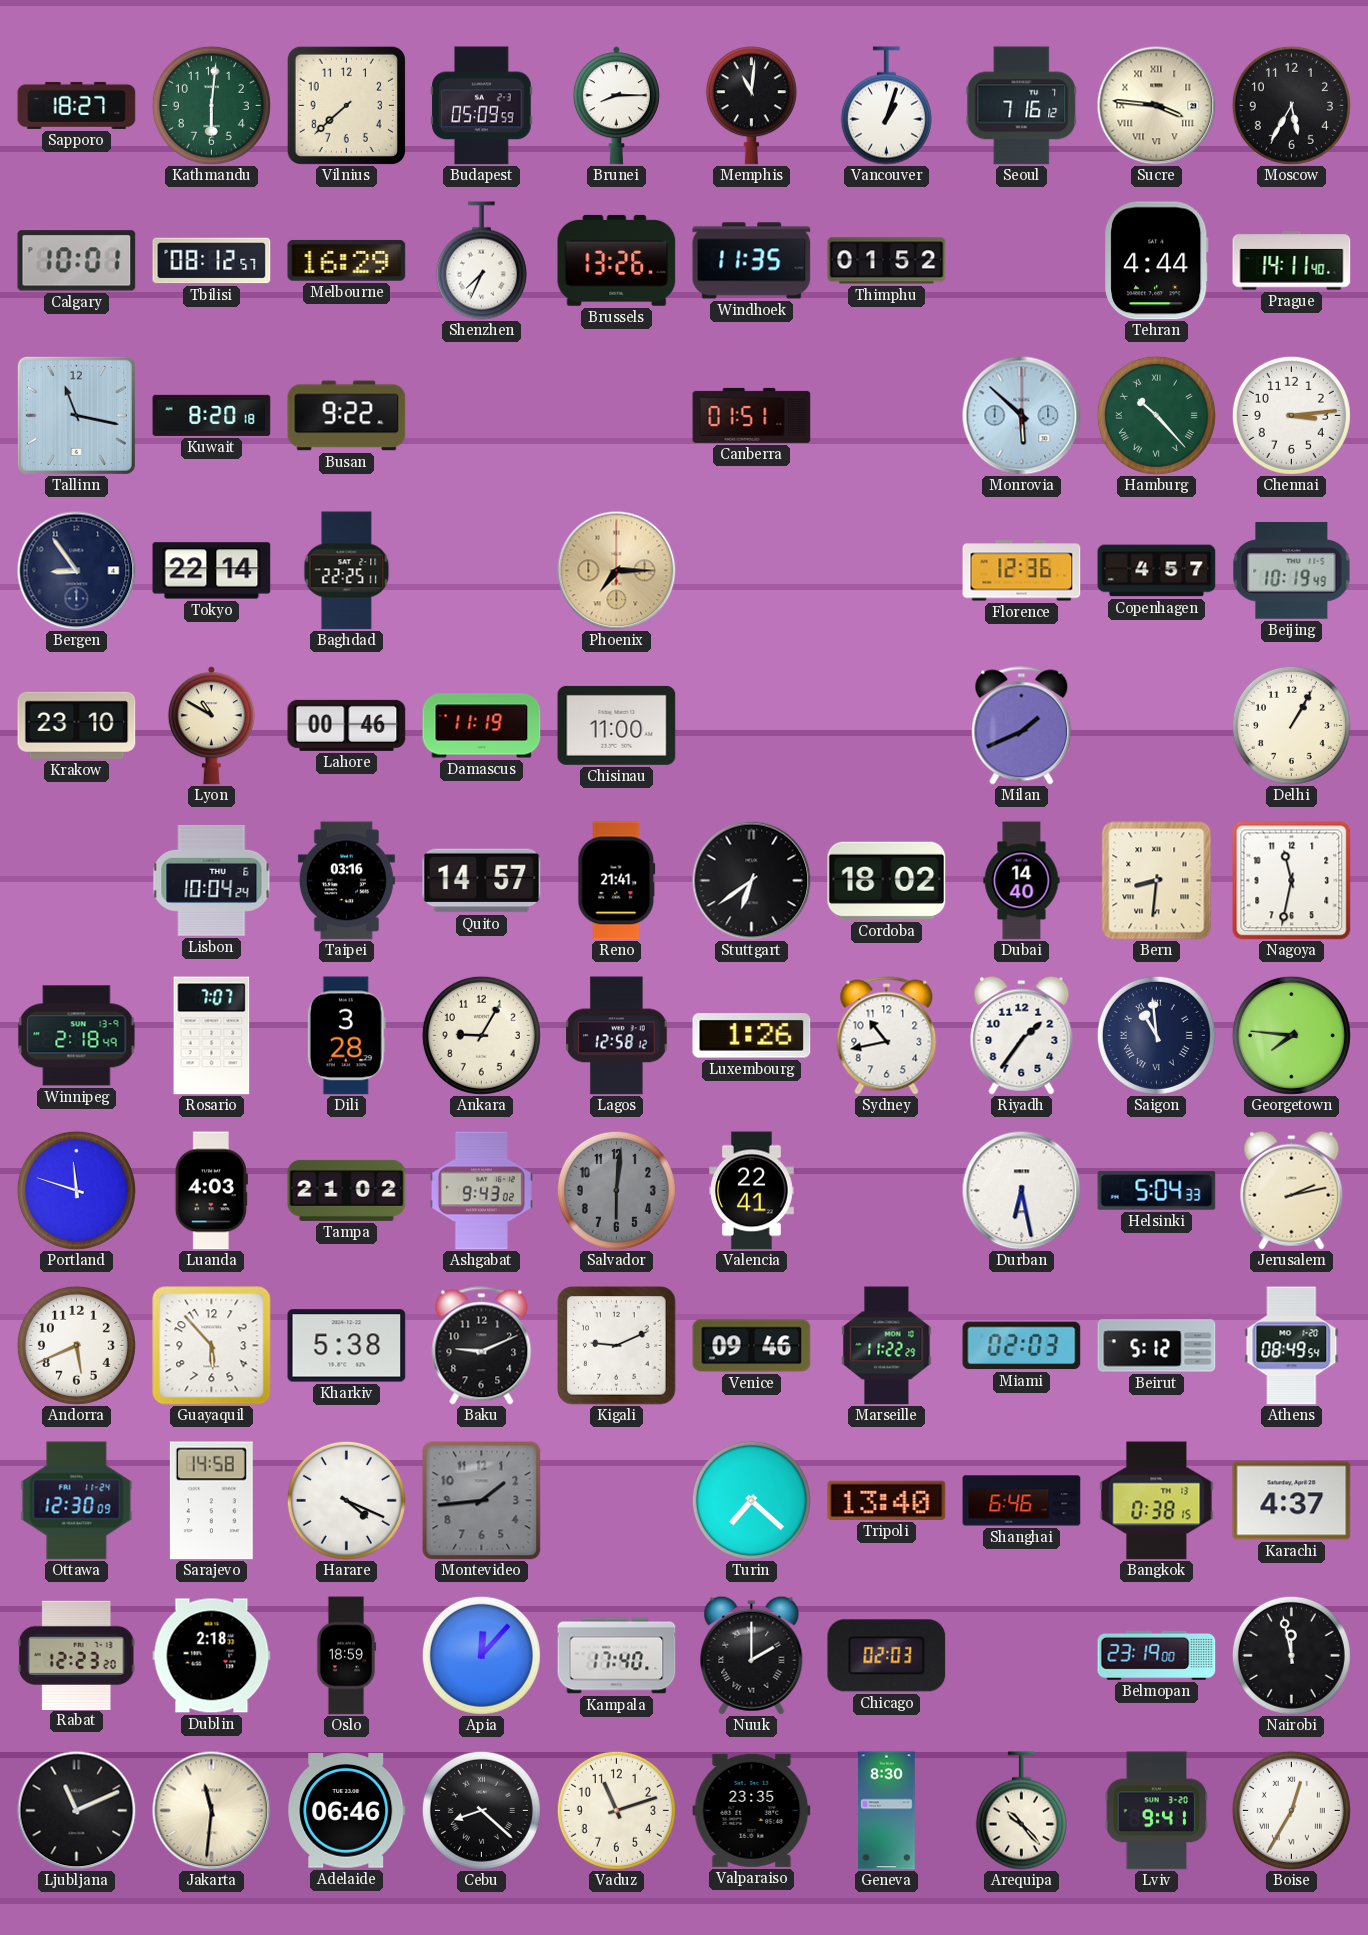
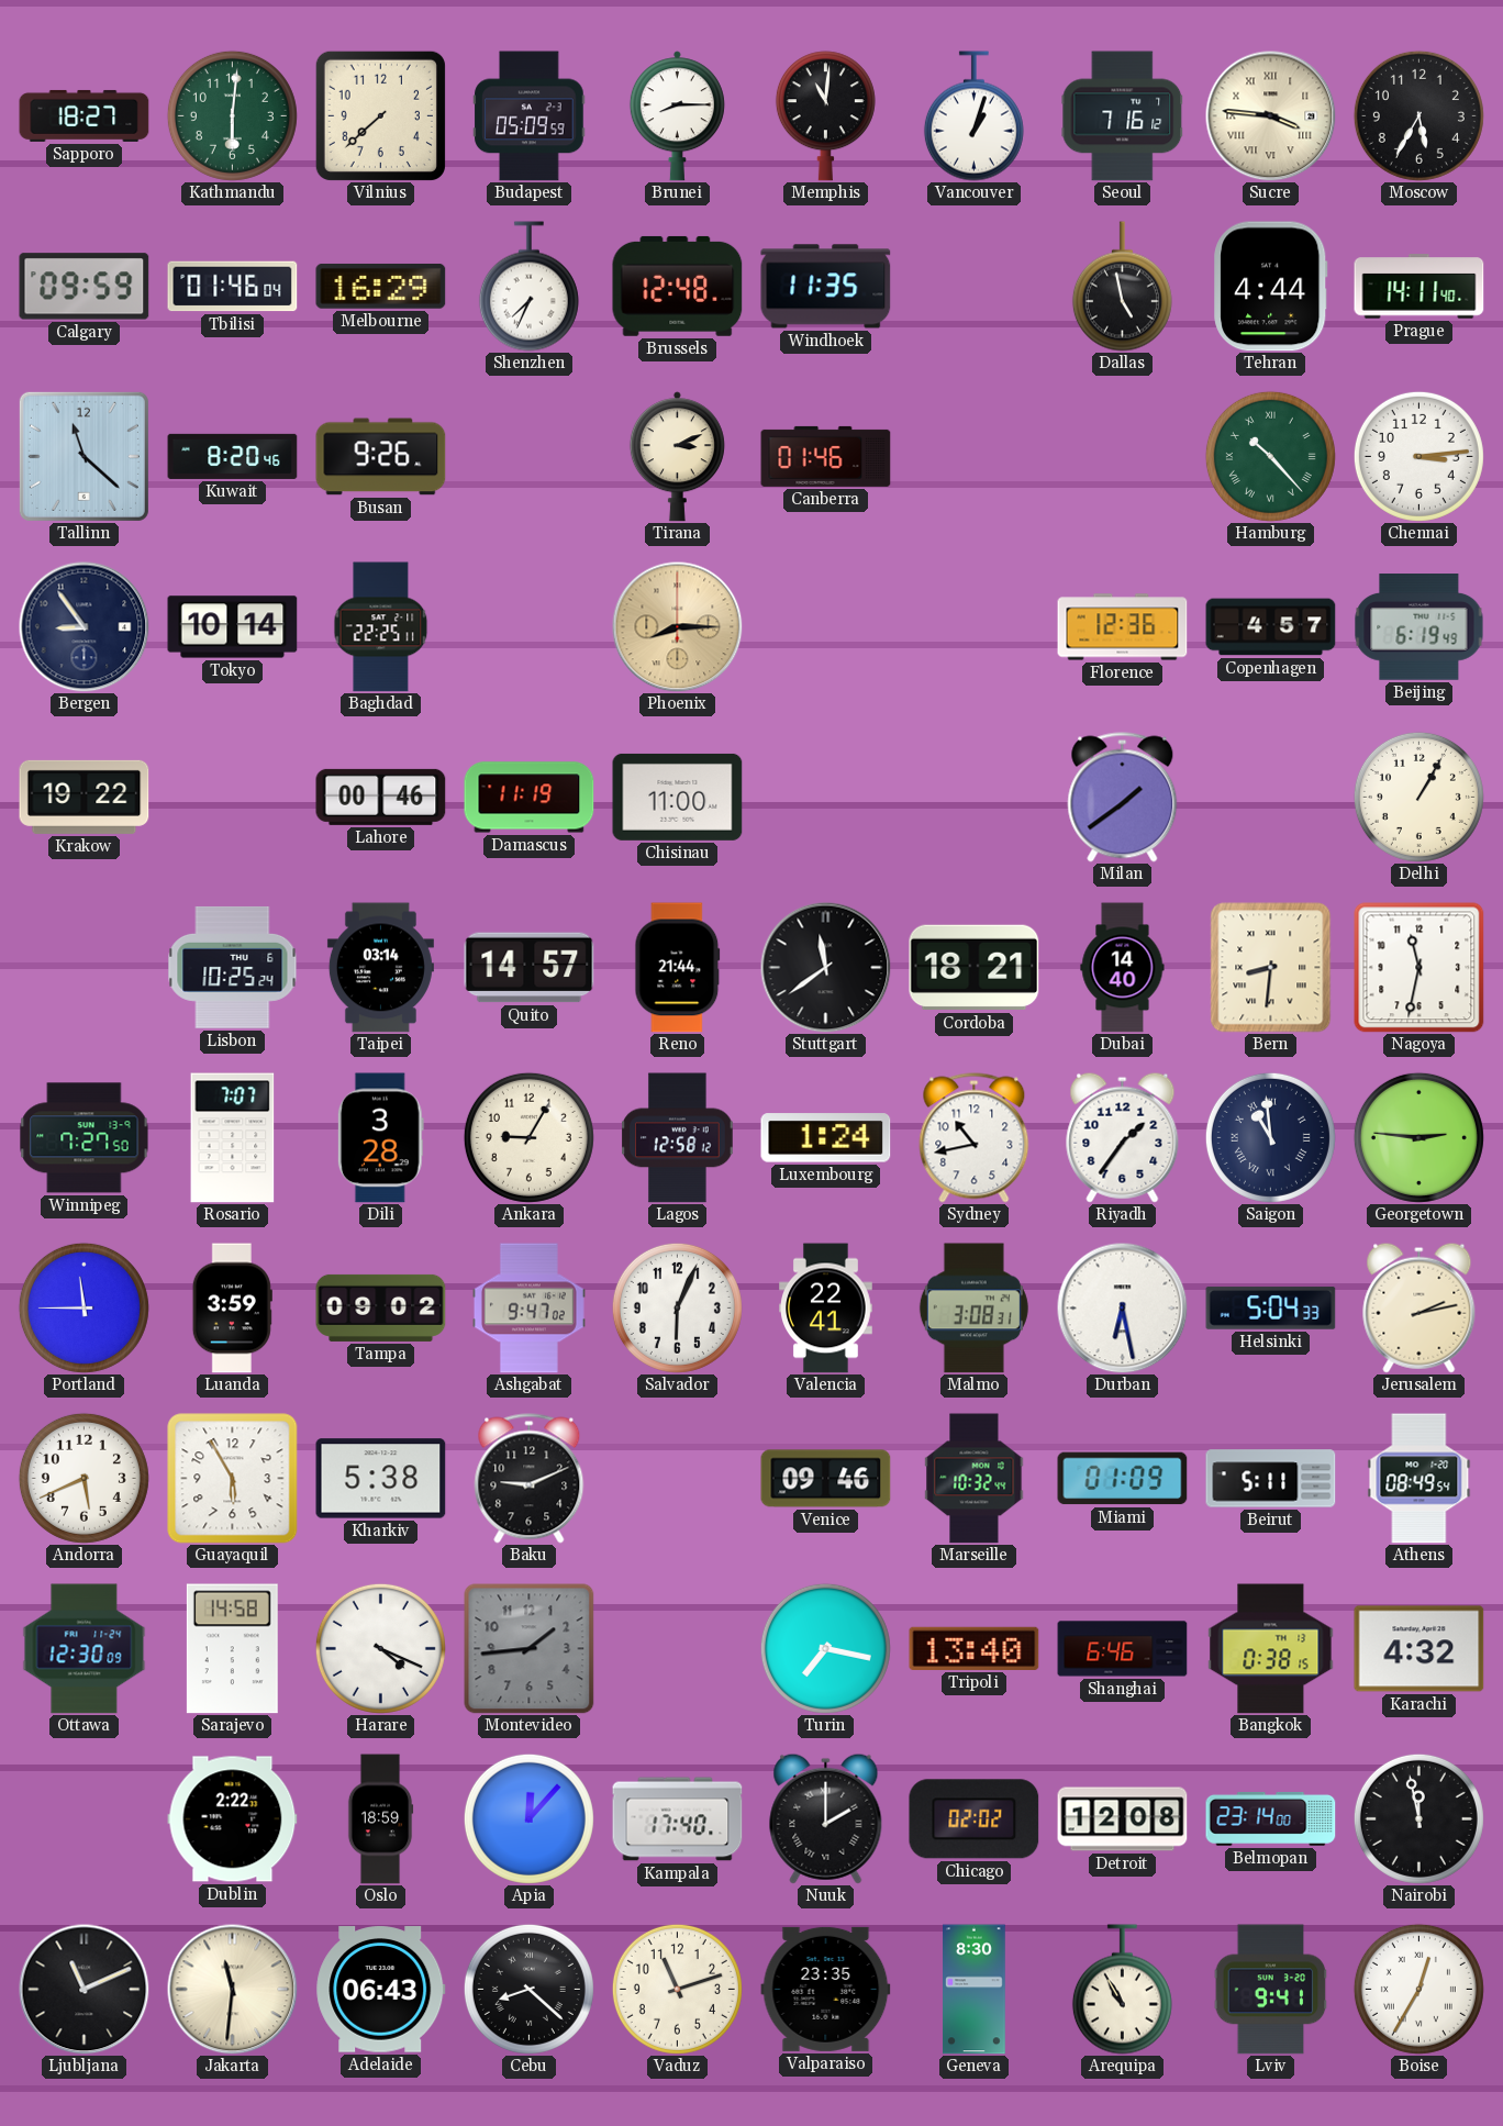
Calgary: 10:01 -> 09:59 (85, 287)
Tbilisi: 08:12 -> 01:46 (233, 287)
Brussels: 13:26 -> 12:48 (678, 286)
Thimphu: 01:52 -> none (887, 261)
Dallas: none -> 4:58 (1122, 287)
Tallinn: 11:17 -> 11:22 (83, 456)
Kuwait: 8:20:18 -> 8:20:46 (233, 456)
Busan: 9:22 -> 9:26 (381, 457)
Tirana: none -> 3:11 (677, 457)
Canberra: 01:51 -> 01:46 (826, 456)
Monrovia: 5:52 -> none (1022, 416)
Tokyo: 22:14 -> 10:14 (233, 627)
Phoenix: 7:15 -> 8:15 (678, 627)
Beijing: 10:19 -> 6:19 (1419, 627)
Krakow: 23:10 -> 19:22 (85, 797)
Lyon: 10:50 -> none (211, 726)
Milan: 1:41 -> 1:39 (1123, 798)
Lisbon: 10:04 -> 10:25 (233, 967)
Taipei: 03:16 -> 03:14 (380, 968)
Reno: 21:41 -> 21:44 (678, 968)
Stuttgart: 6:39 -> 11:39 (826, 968)
Cordoba: 18:02 -> 18:21 (975, 968)
Winnipeg: 2:18 -> 7:27 (85, 1138)
Luxembourg: 1:26 -> 1:24 (826, 1138)
Georgetown: 7:46 -> 2:46 (1418, 1137)
Portland: 11:48 -> 11:45 (83, 1307)
Luanda: 4:03 -> 3:59 (232, 1309)
Tampa: 21:02 -> 09:02 (381, 1307)
Ashgabat: 9:43 -> 9:47 (528, 1309)
Salvador: 6:01 -> 6:04 (677, 1307)
Salvador dial: grey -> white (677, 1307)
Malmo: none -> 3:08 (973, 1309)
Guayaquil: 5:53 -> 5:55 (233, 1479)
Kigali: 9:11 -> none (617, 1346)
Marseille: 11:22 -> 10:32 (975, 1479)
Miami: 02:03 -> 01:09 (1123, 1479)
Beirut: 5:12 -> 5:11 (1271, 1479)
Turin: 7:22 -> 7:17 (825, 1648)
Karachi: 4:37 -> 4:32 (1419, 1649)
Rabat: 12:23 -> none (76, 1655)
Dublin: 2:18 -> 2:22 (233, 1819)
Chicago: 02:03 -> 02:02 (975, 1819)
Detroit: none -> 12:08 (1123, 1819)
Belmopan: 23:19 -> 23:14 (1271, 1818)
Adelaide: 06:46 -> 06:43 (381, 1990)
Arequipa: 10:23 -> 10:55 (1122, 1990)
